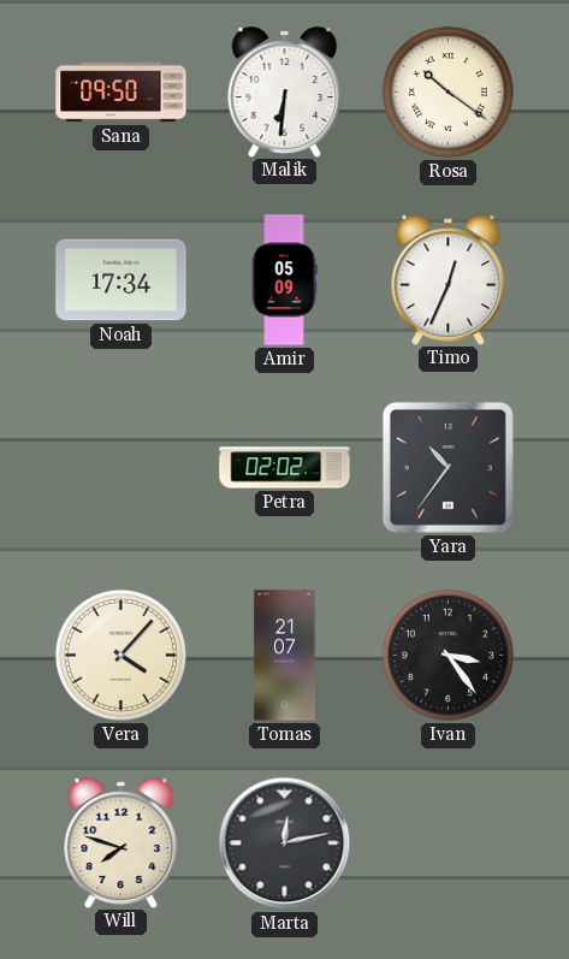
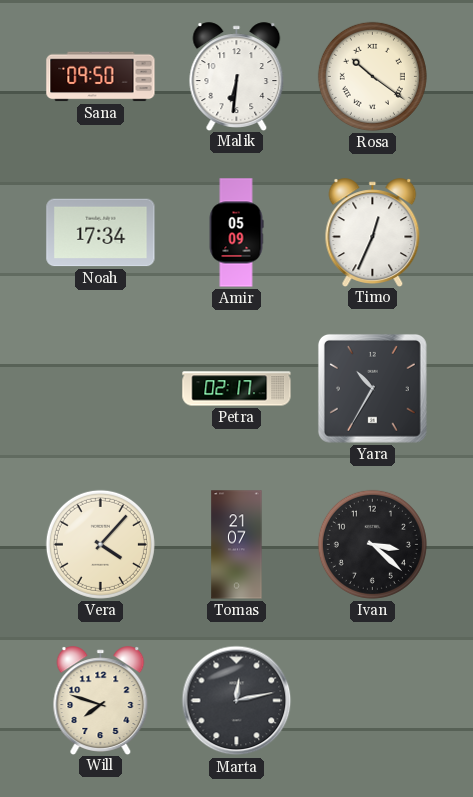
Petra: 02:02 -> 02:17 (237, 389)
Yara: 10:36 -> 10:35 (372, 388)
Ivan: 3:24 -> 3:22 (372, 544)
